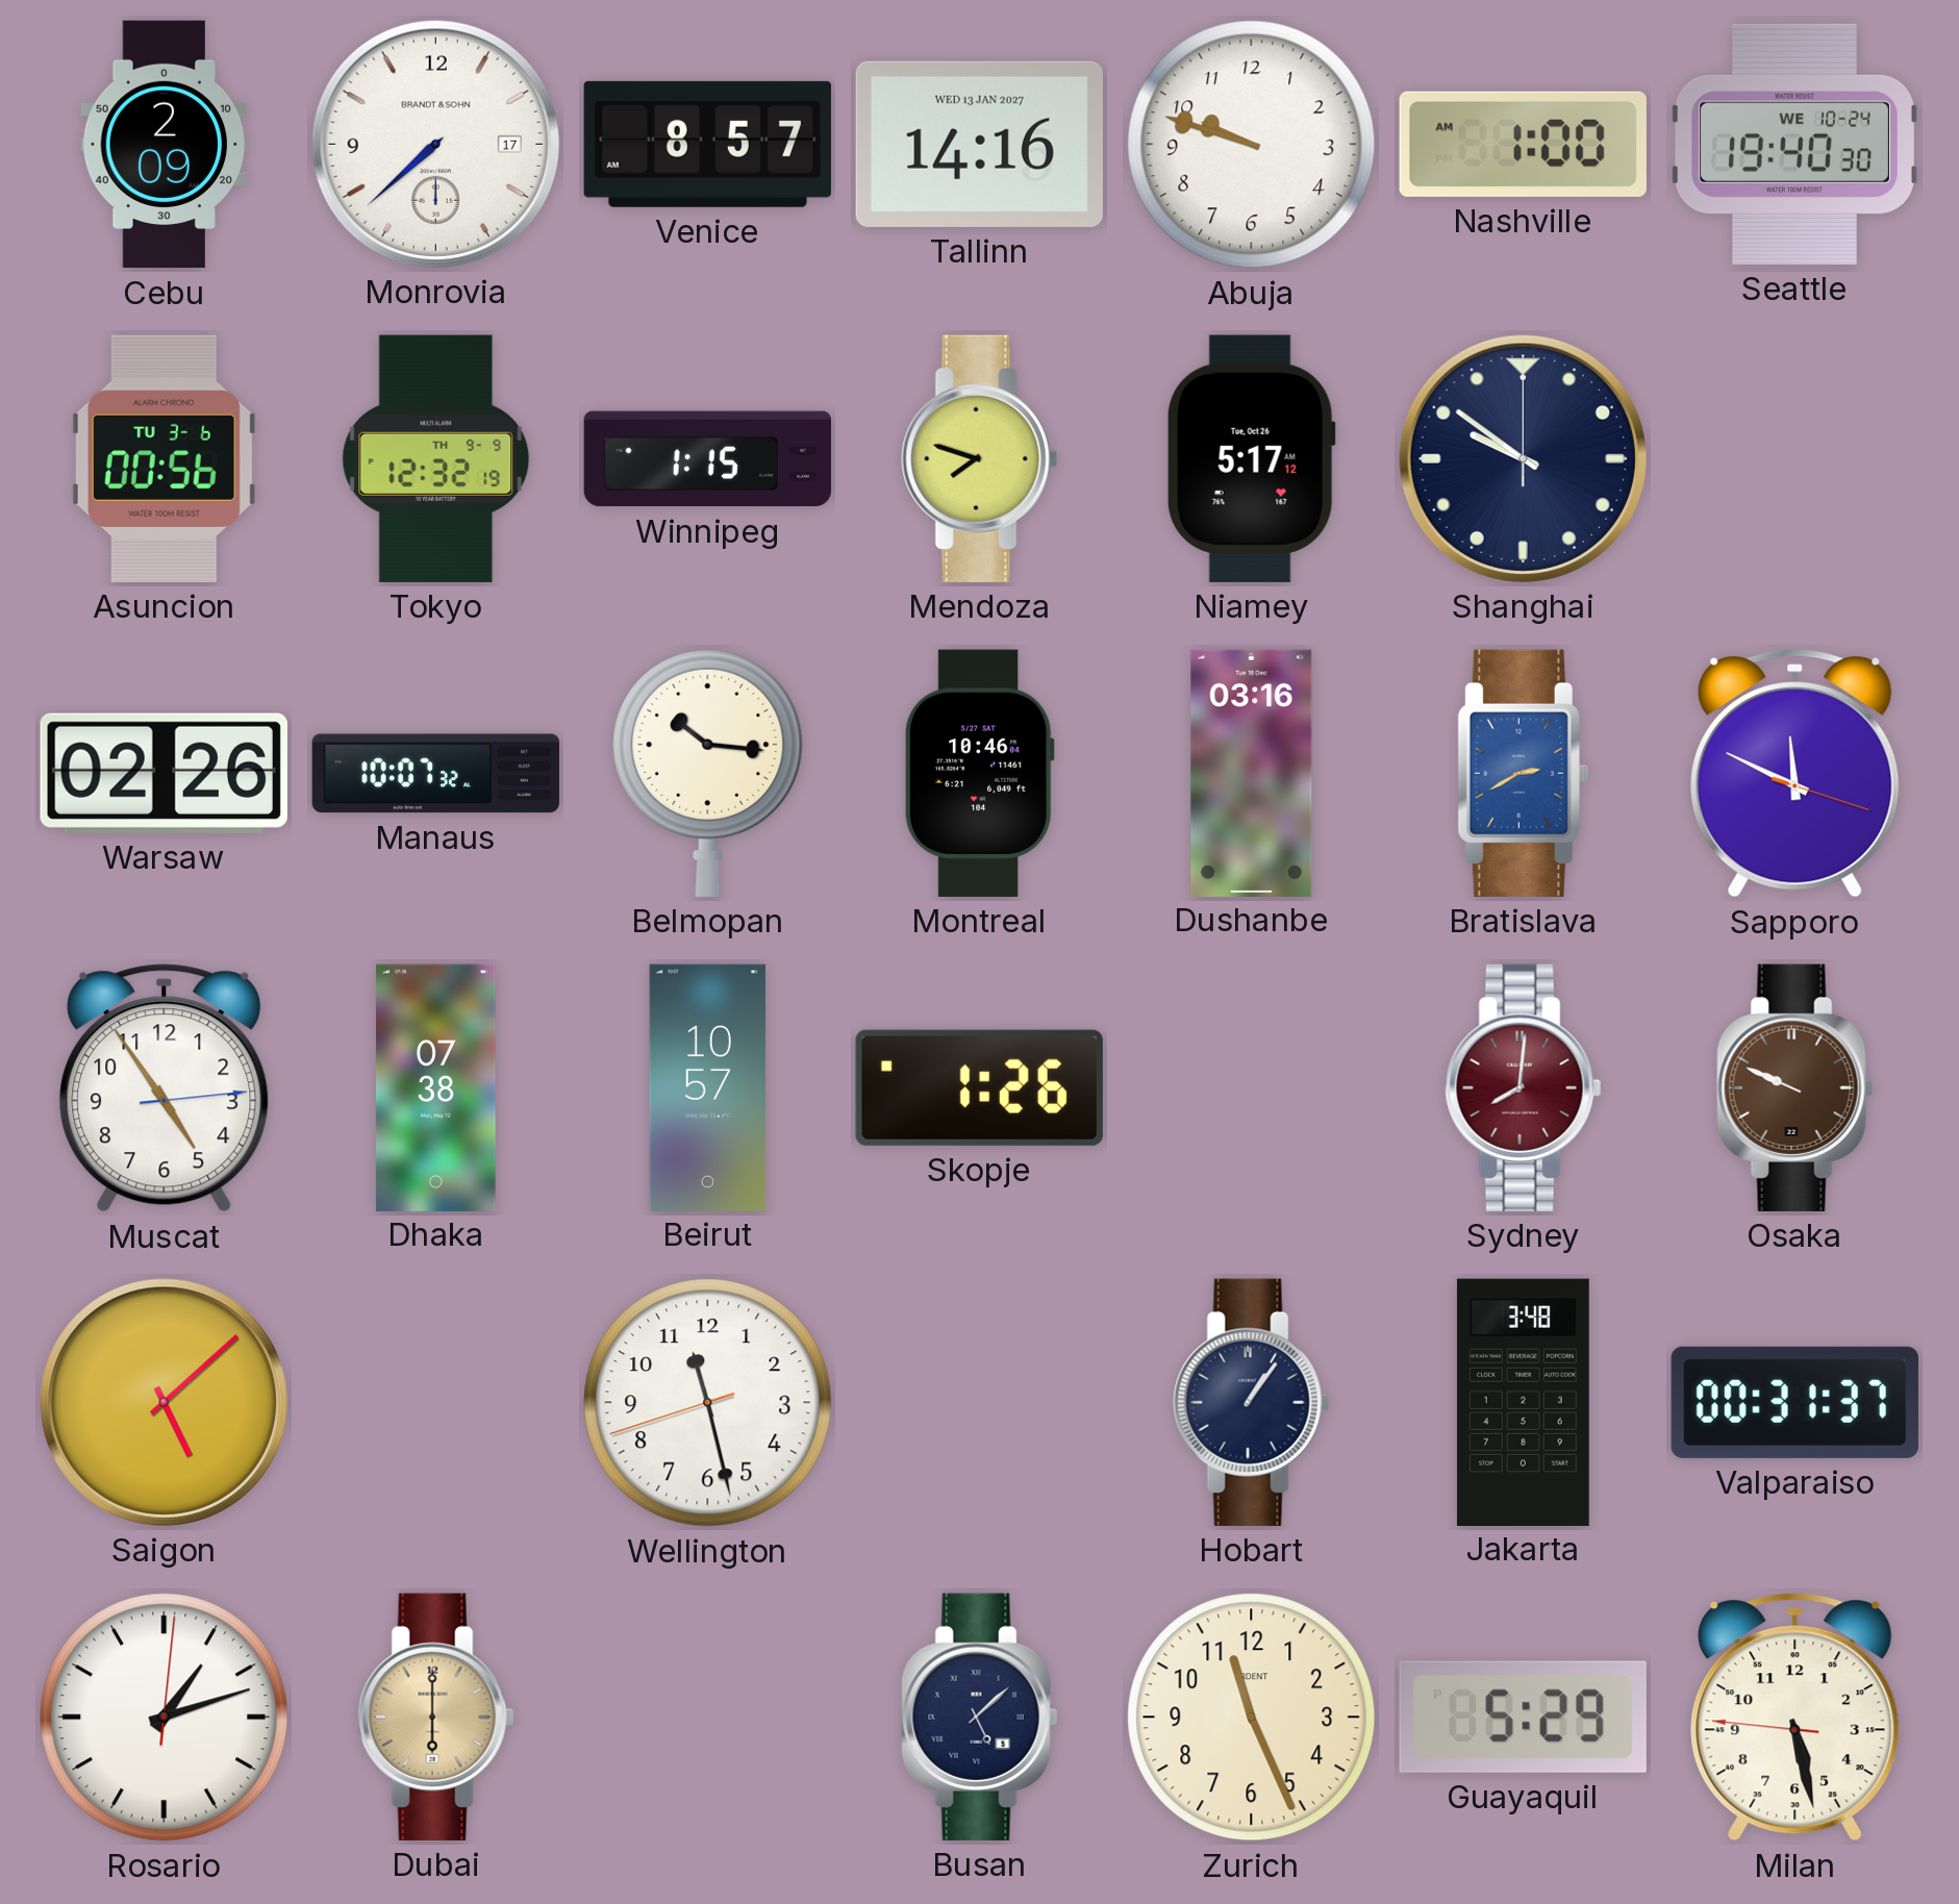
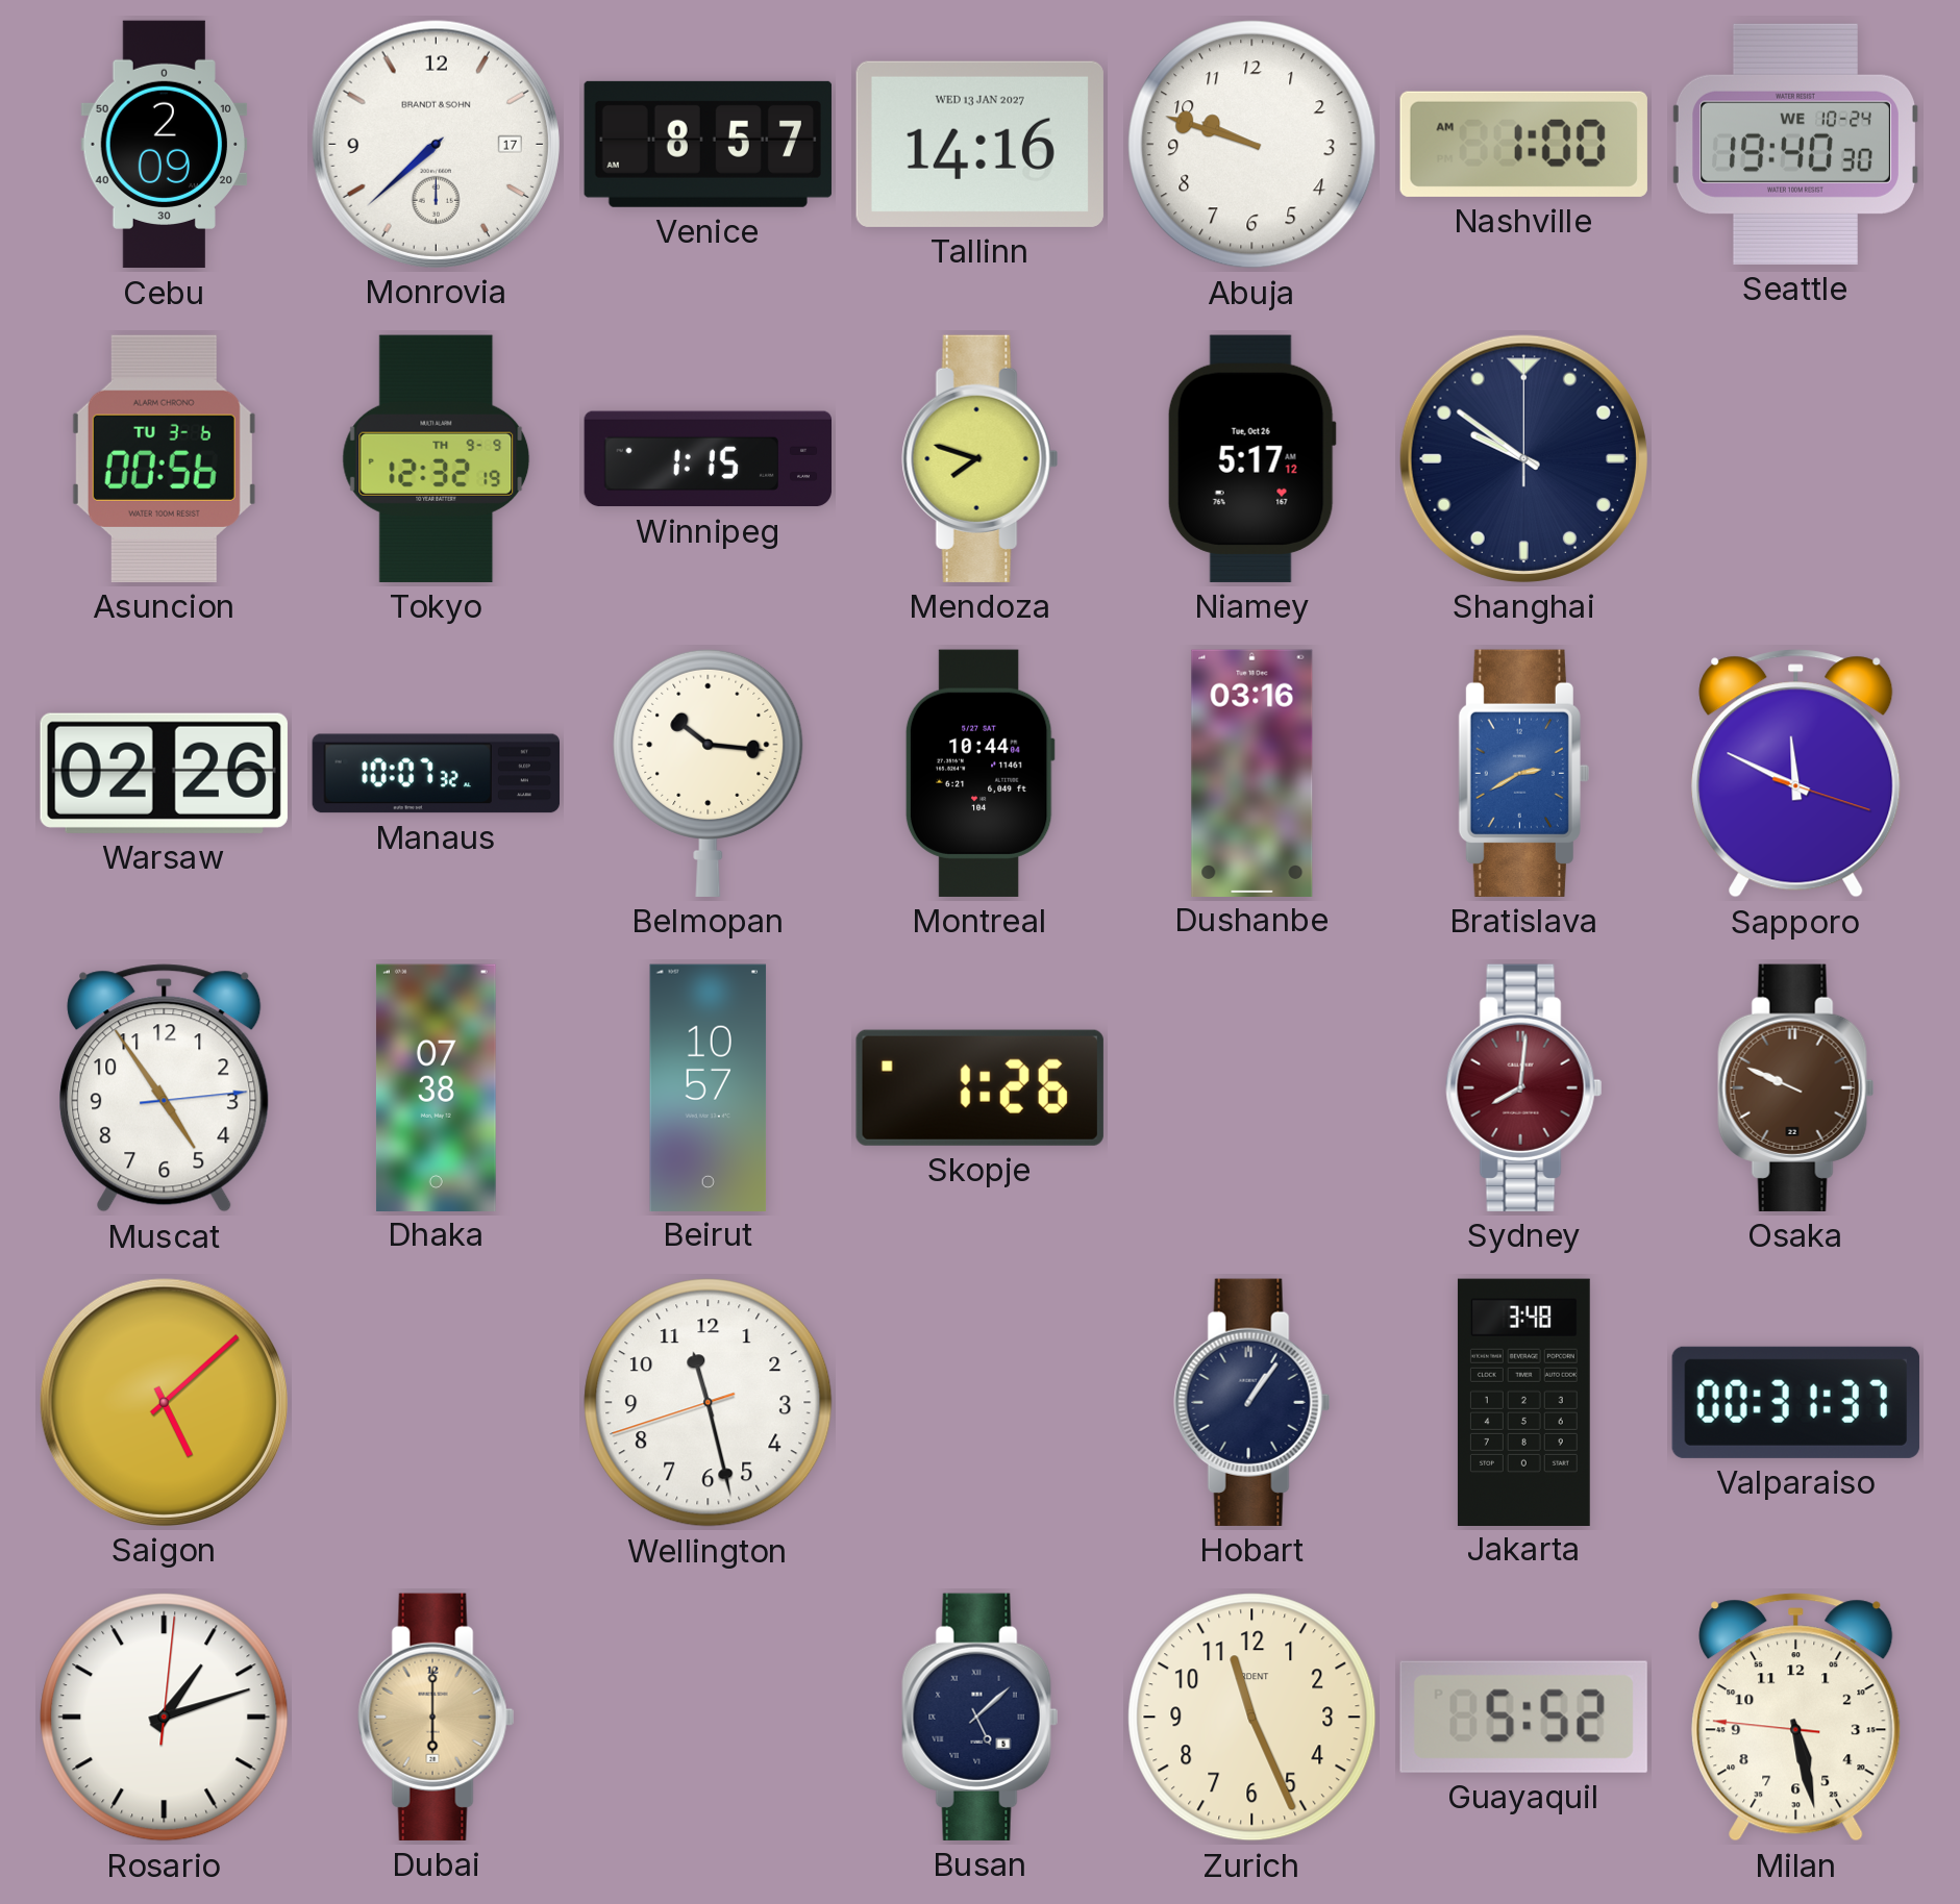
Montreal: 10:46 -> 10:44 (979, 773)
Guayaquil: 5:29 -> 5:52 (1523, 1717)
